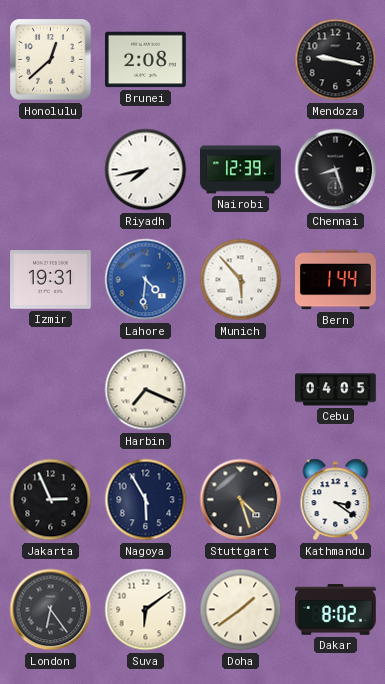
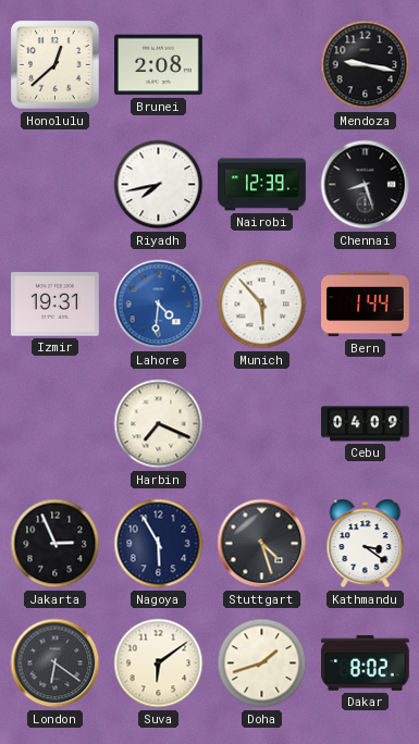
Cebu: 04:05 -> 04:09 (366, 424)
London: 6:24 -> 6:21 (56, 664)
Doha: 1:39 -> 1:42 (262, 664)
